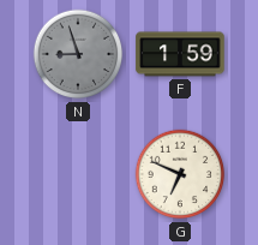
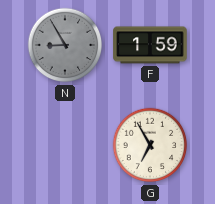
N: 8:57 -> 8:55 (65, 45)
G: 6:49 -> 6:55 (150, 145)
